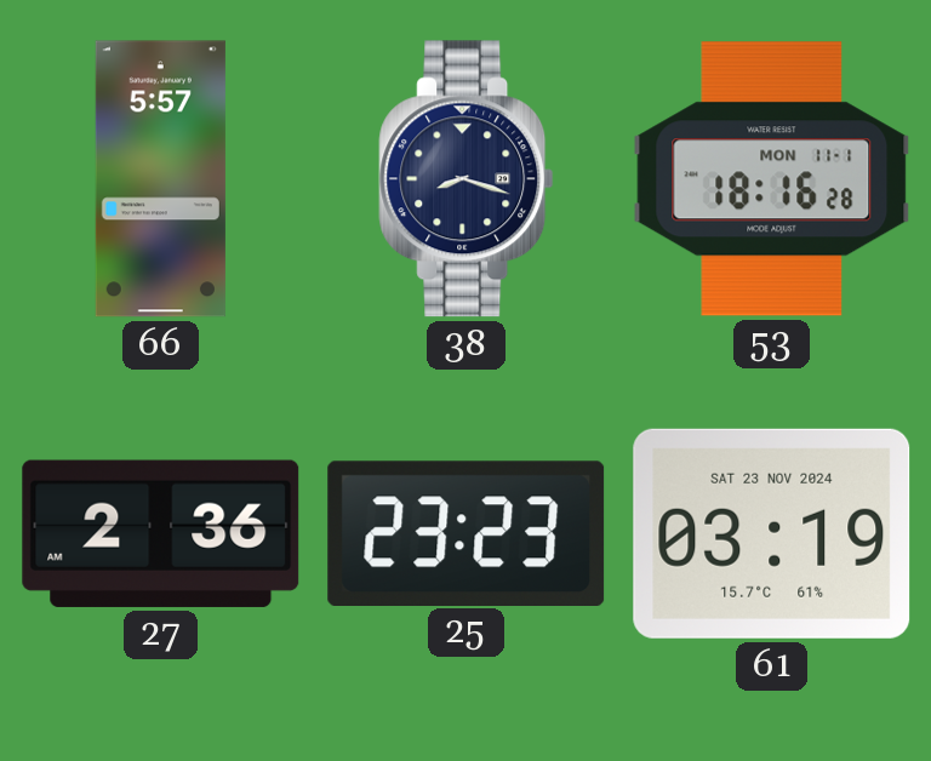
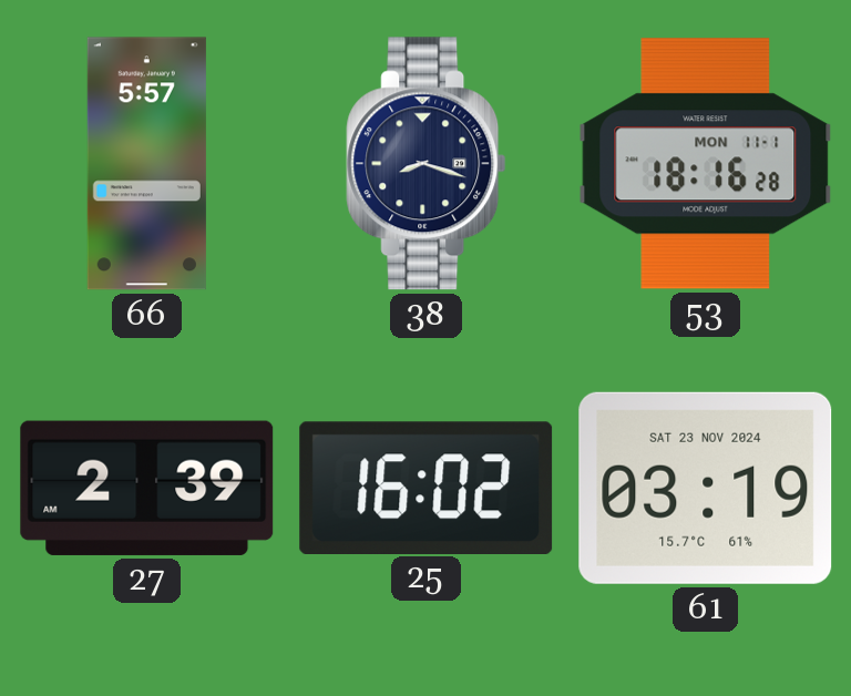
27: 2:36 -> 2:39 (147, 488)
25: 23:23 -> 16:02 (427, 488)
